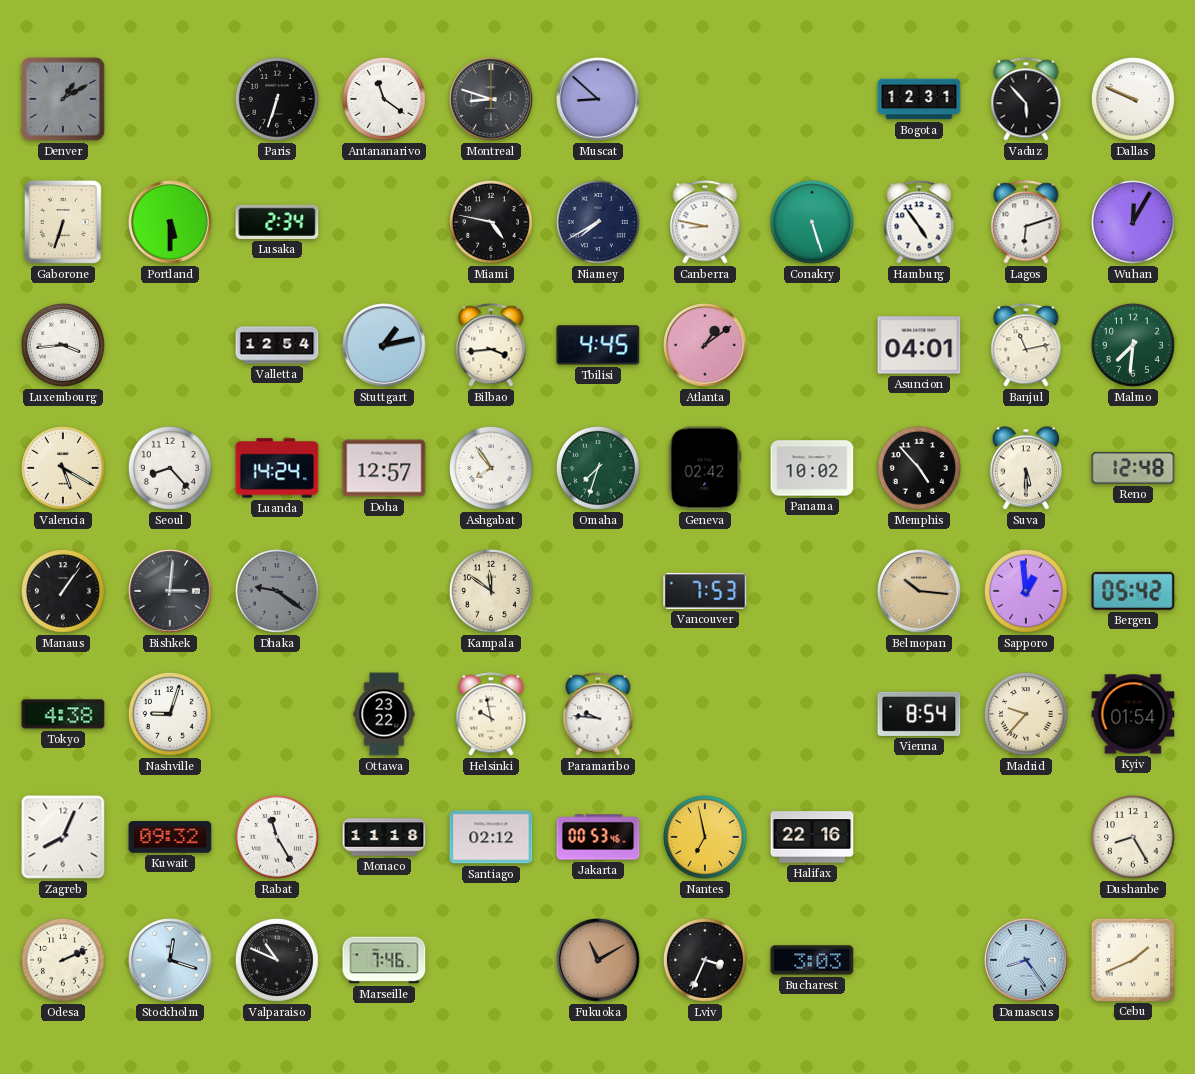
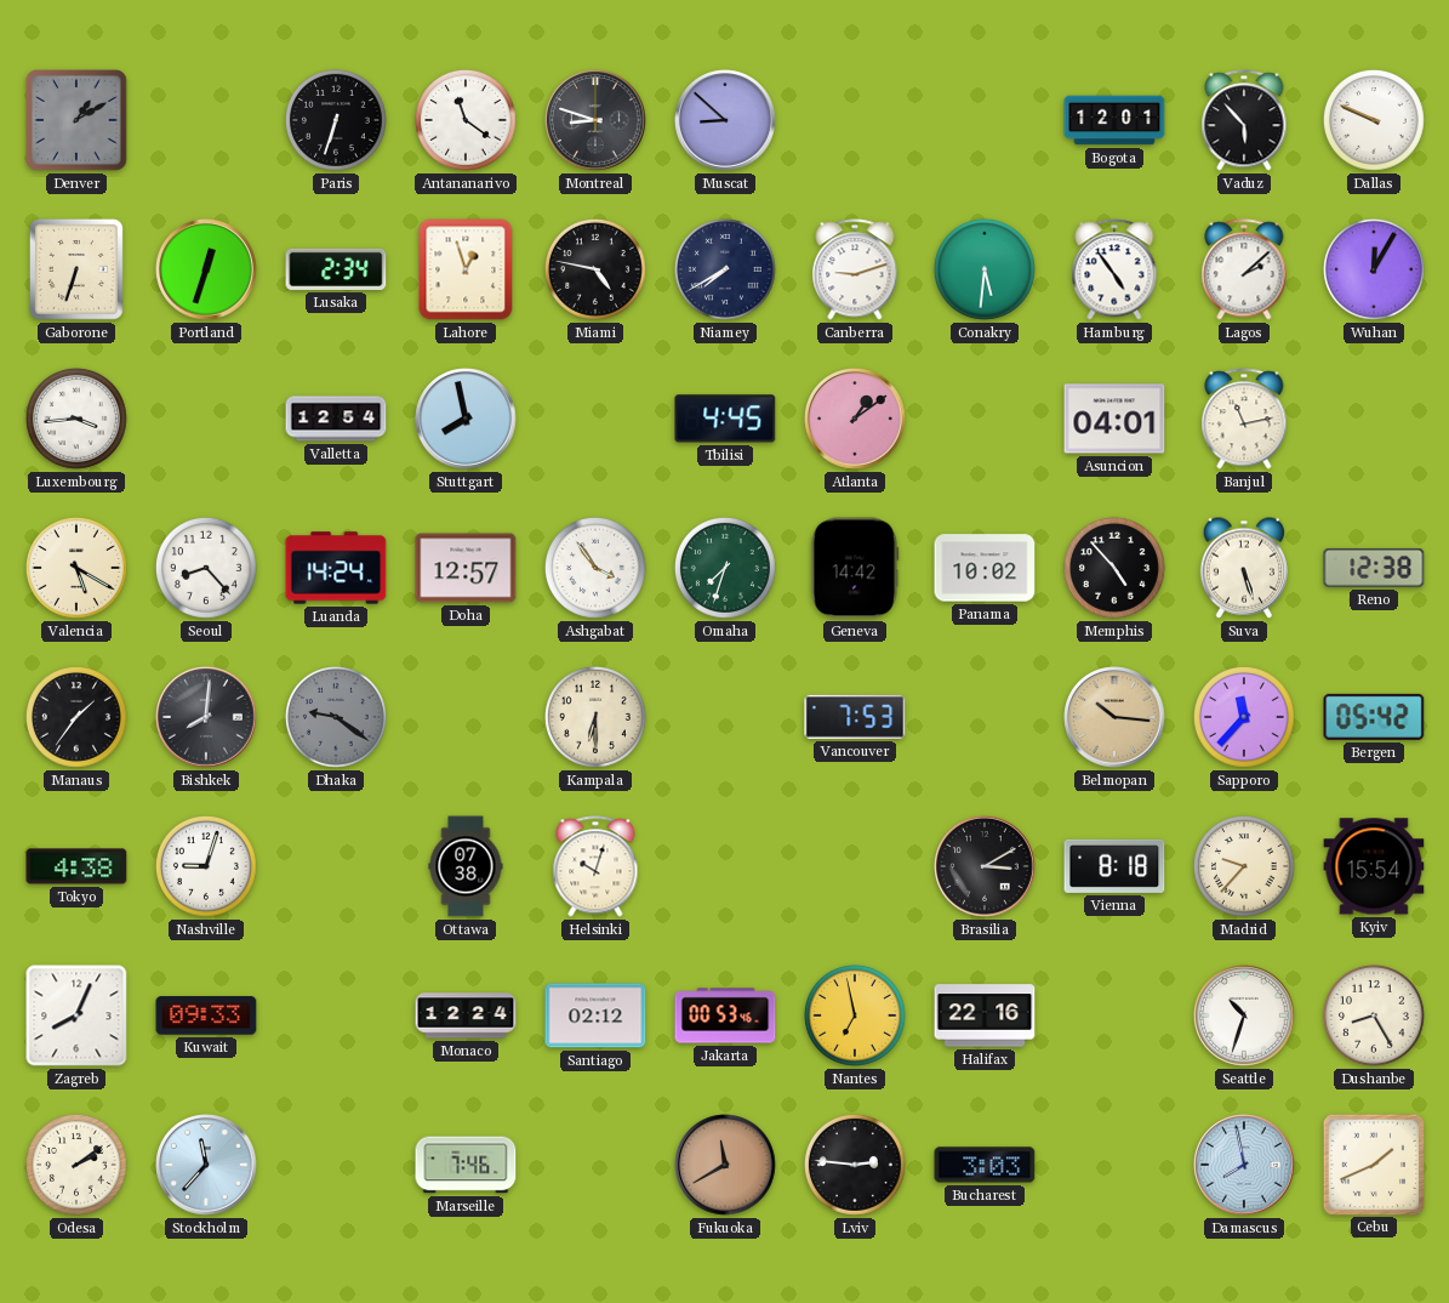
Bogota: 12:31 -> 12:01 (1114, 120)
Portland: 5:30 -> 12:33 (206, 269)
Lahore: none -> 12:57 (466, 269)
Canberra: 8:47 -> 9:12 (855, 269)
Conakry: 5:27 -> 5:31 (985, 269)
Lagos: 6:12 -> 2:08 (1244, 269)
Stuttgart: 1:13 -> 7:58 (466, 419)
Bilbao: 3:44 -> none (491, 345)
Malmo: 7:31 -> none (1133, 345)
Ashgabat: 7:54 -> 3:54 (595, 568)
Geneva: 02:42 -> 14:42 (855, 568)
Suva: 5:30 -> 5:27 (1243, 568)
Reno: 12:48 -> 12:38 (1374, 568)
Manaus: 1:06 -> 1:36 (76, 717)
Bishkek: 3:01 -> 8:01 (206, 717)
Kampala: 11:51 -> 6:30 (595, 717)
Sapporo: 12:59 -> 11:37 (1244, 717)
Ottawa: 23:22 -> 07:38 (466, 866)
Helsinki: 9:58 -> 10:03 (595, 866)
Paramaribo: 9:46 -> none (598, 714)
Brasilia: none -> 3:10 (985, 866)
Vienna: 8:54 -> 8:18 (1114, 866)
Kyiv: 01:54 -> 15:54 (1374, 866)
Kuwait: 09:32 -> 09:33 (206, 1015)
Rabat: 11:25 -> none (277, 837)
Monaco: 11:18 -> 12:24 (466, 1015)
Seattle: none -> 10:33 (1244, 1015)
Odesa: 2:11 -> 2:09 (76, 1165)
Stockholm: 12:18 -> 11:37 (206, 1165)
Valparaiso: 10:49 -> none (277, 960)
Fukuoka: 11:10 -> 11:40 (725, 1165)
Lviv: 3:34 -> 2:46 (855, 1165)
Damascus: 8:24 -> 7:58 (1244, 1165)
